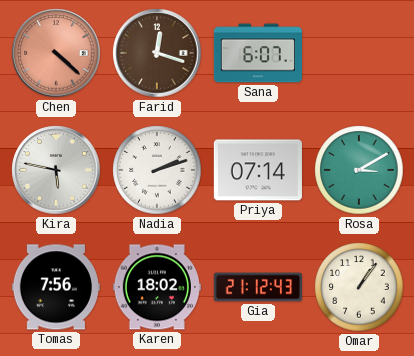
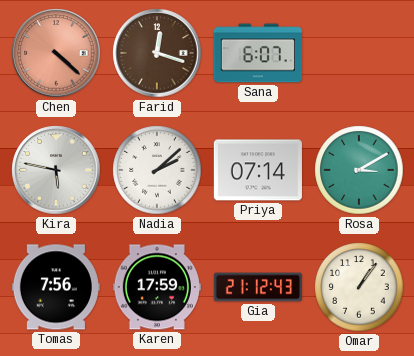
Nadia: 2:12 -> 2:08 (157, 170)
Karen: 18:02 -> 17:59 (157, 287)
